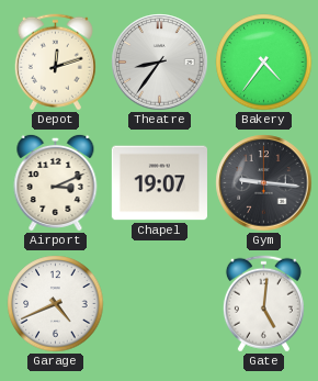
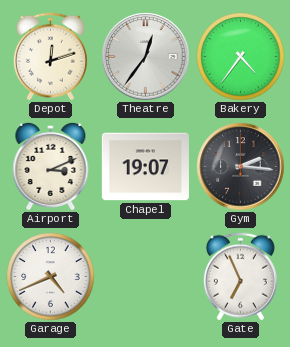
Theatre: 8:36 -> 12:36 (146, 57)
Gym: 9:16 -> 2:16 (241, 167)
Gate: 5:01 -> 6:56 (240, 277)
